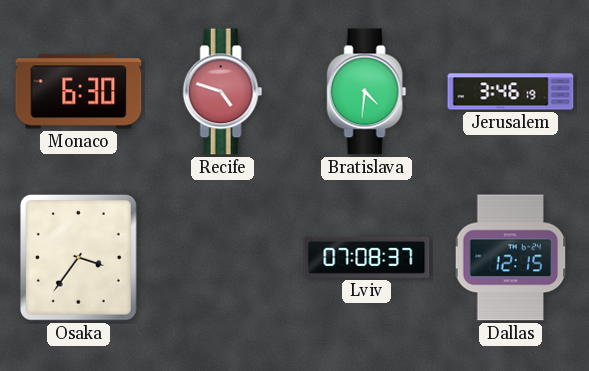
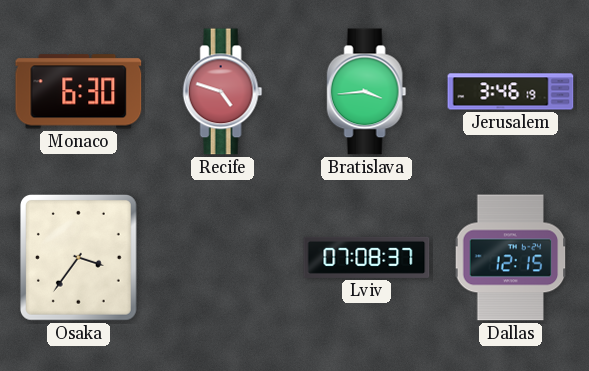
Bratislava: 4:31 -> 3:44 (367, 92)
